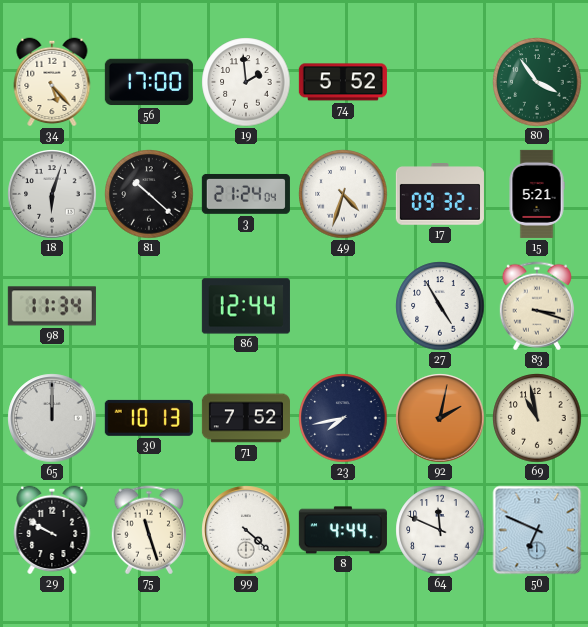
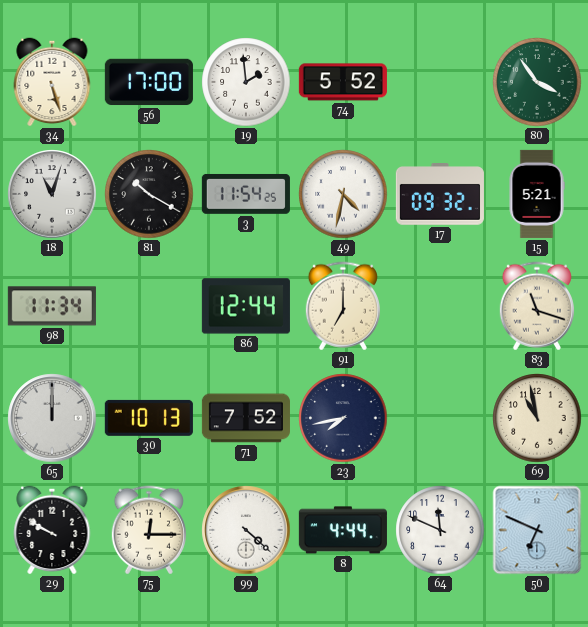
34: 5:23 -> 5:27 (52, 82)
18: 6:03 -> 11:03 (52, 194)
81: 10:22 -> 10:20 (149, 194)
3: 21:24 -> 11:54 (246, 194)
49: 4:33 -> 4:32 (343, 194)
91: none -> 7:00 (343, 306)
27: 4:55 -> none (440, 306)
83: 3:18 -> 11:18 (537, 306)
92: 2:02 -> none (440, 418)
75: 11:27 -> 12:15 (149, 530)
